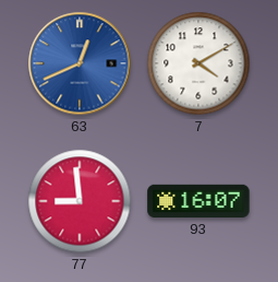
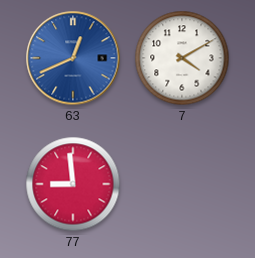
93: 16:07 -> none (198, 201)
